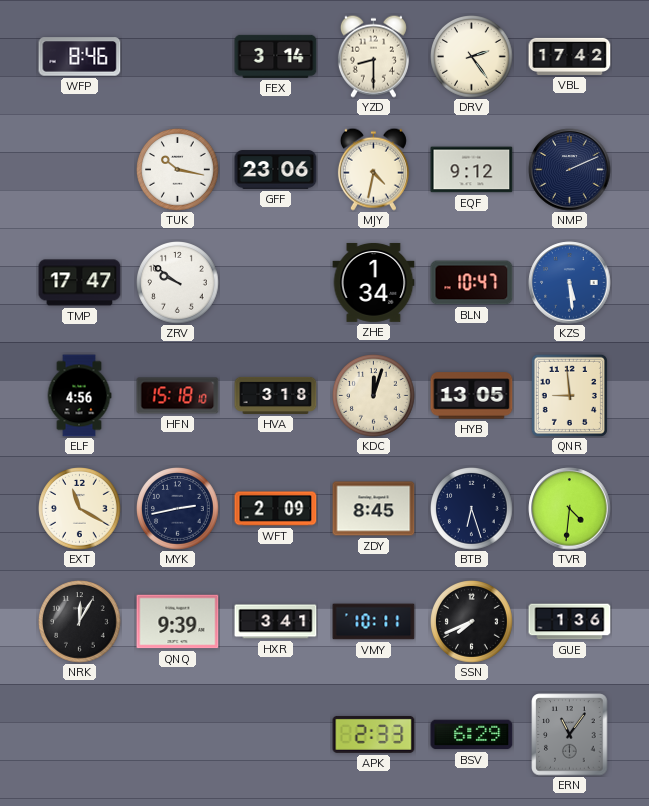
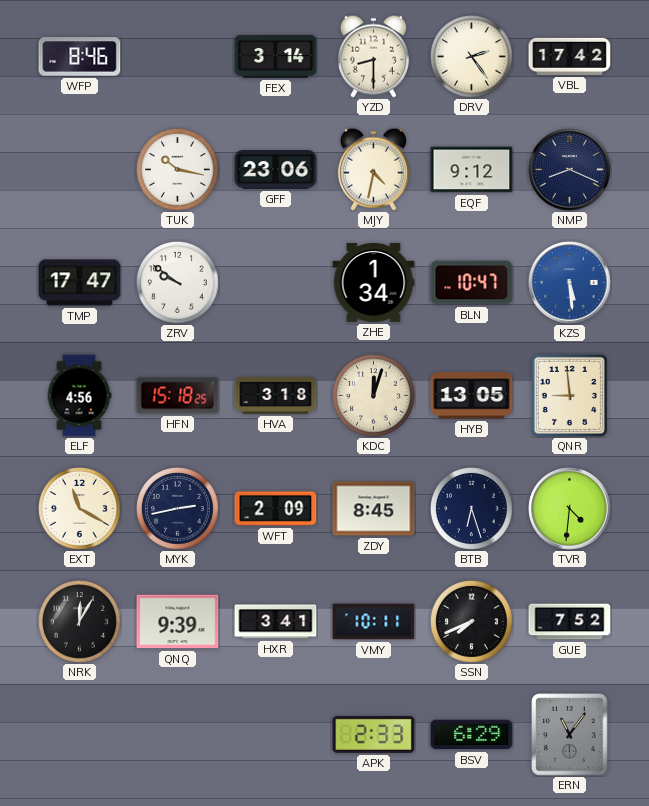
NMP: 2:11 -> 8:19 (570, 170)
HFN: 15:18:10 -> 15:18:25 (178, 396)
GUE: 1:36 -> 7:52 (570, 622)
